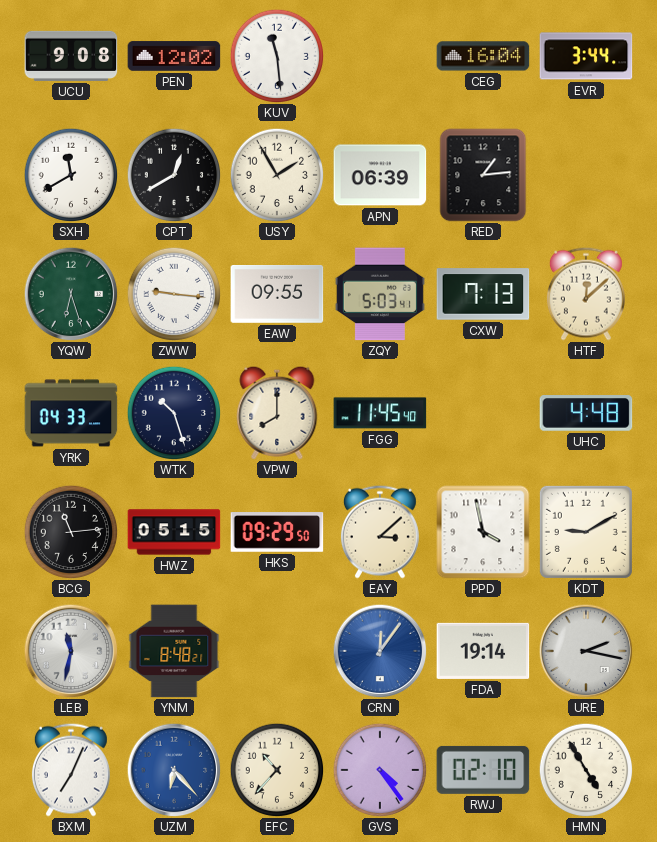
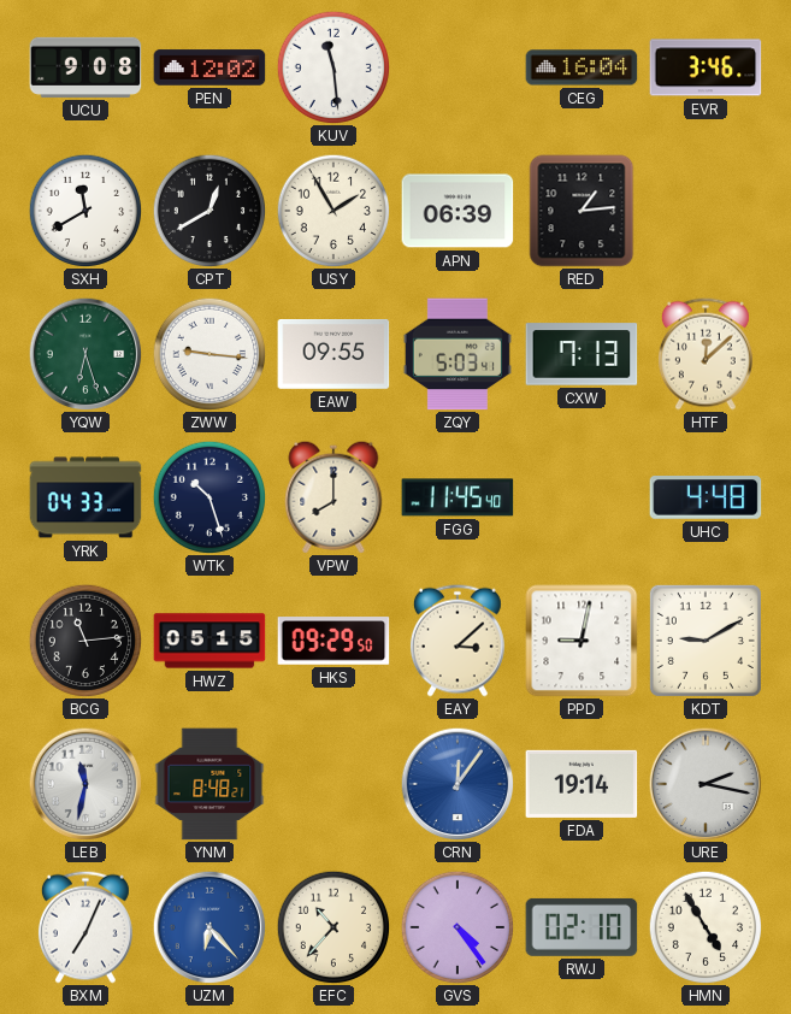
EVR: 3:44 -> 3:46 (706, 67)
PPD: 3:58 -> 9:02 (582, 641)
